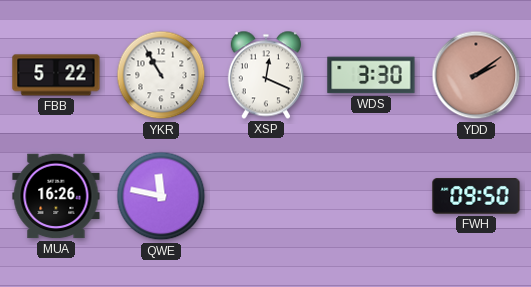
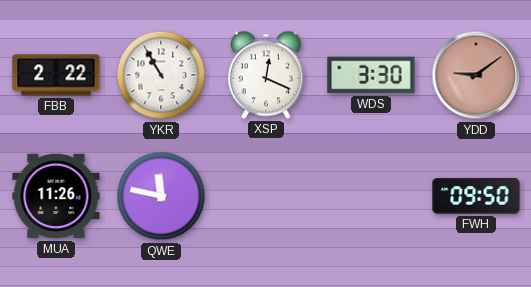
FBB: 5:22 -> 2:22 (56, 75)
YDD: 2:09 -> 9:09 (476, 75)
MUA: 16:26 -> 11:26 (56, 196)
